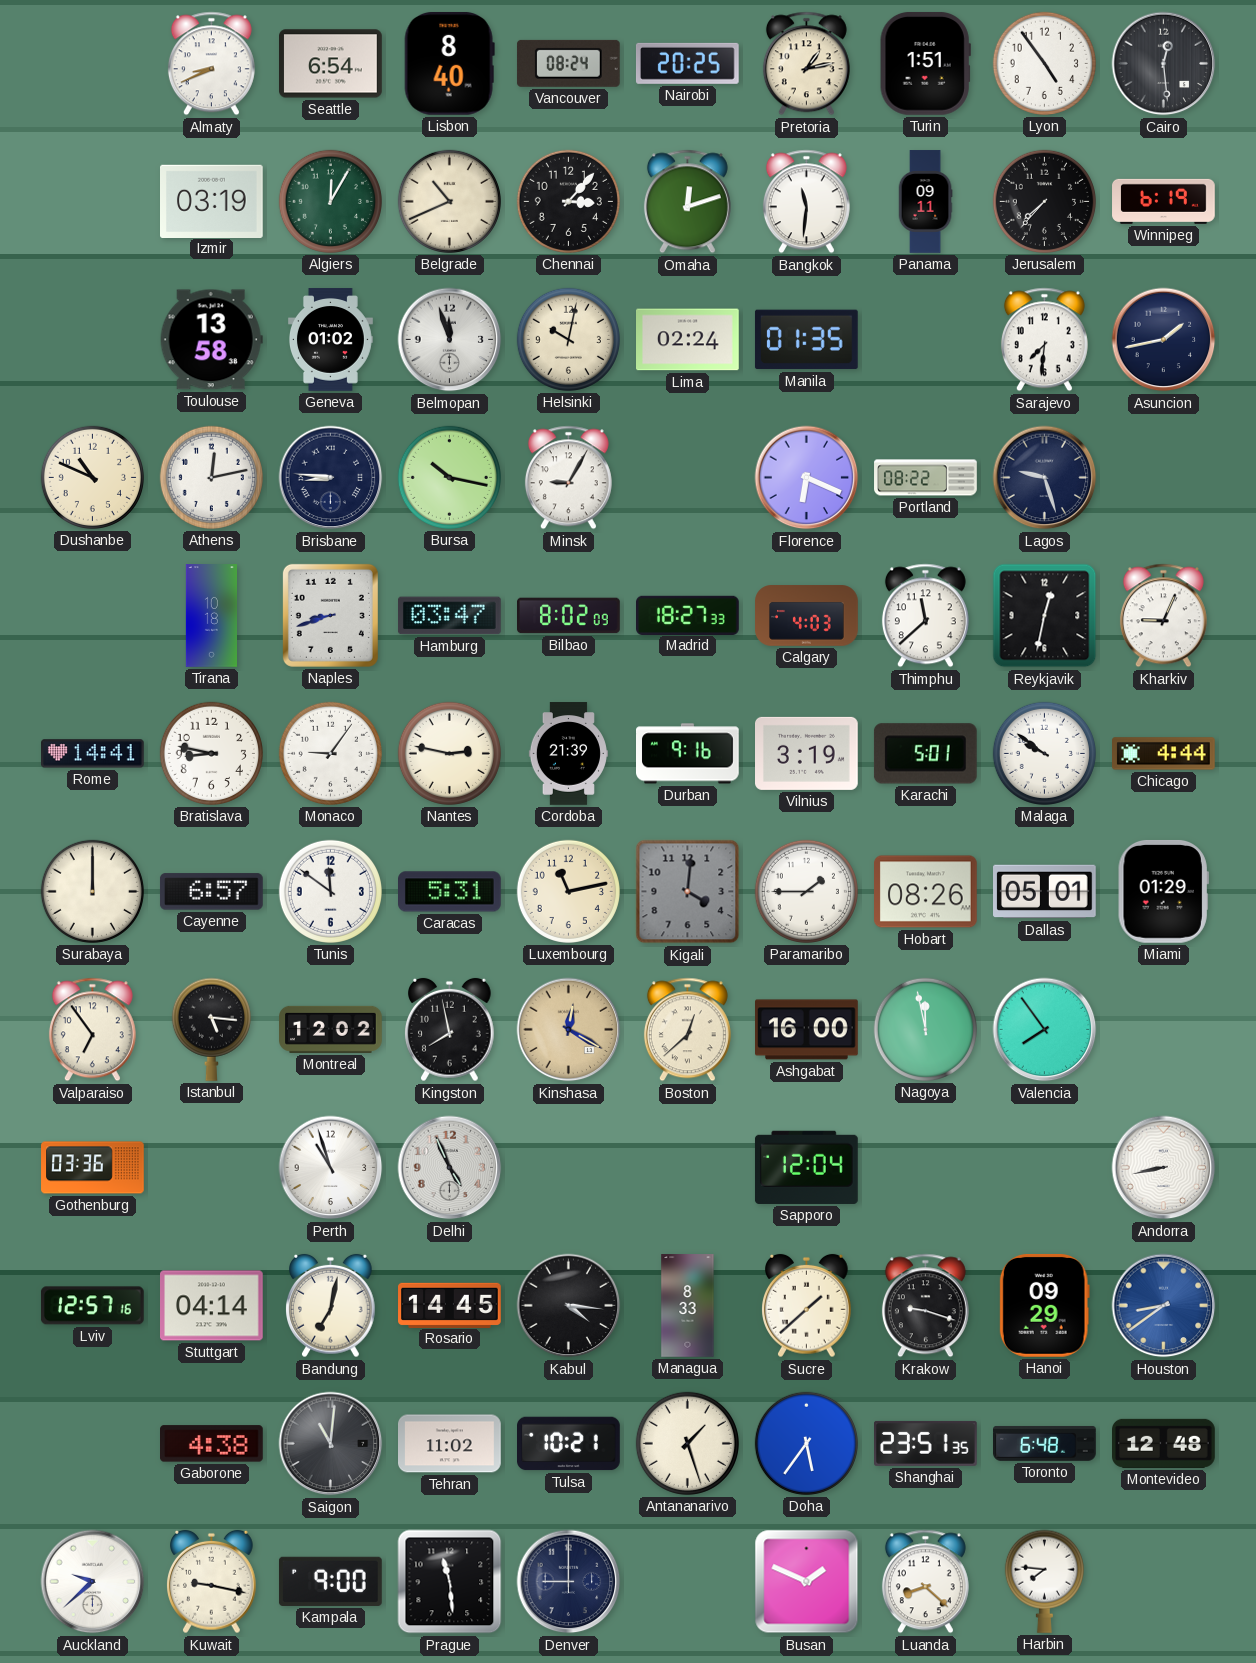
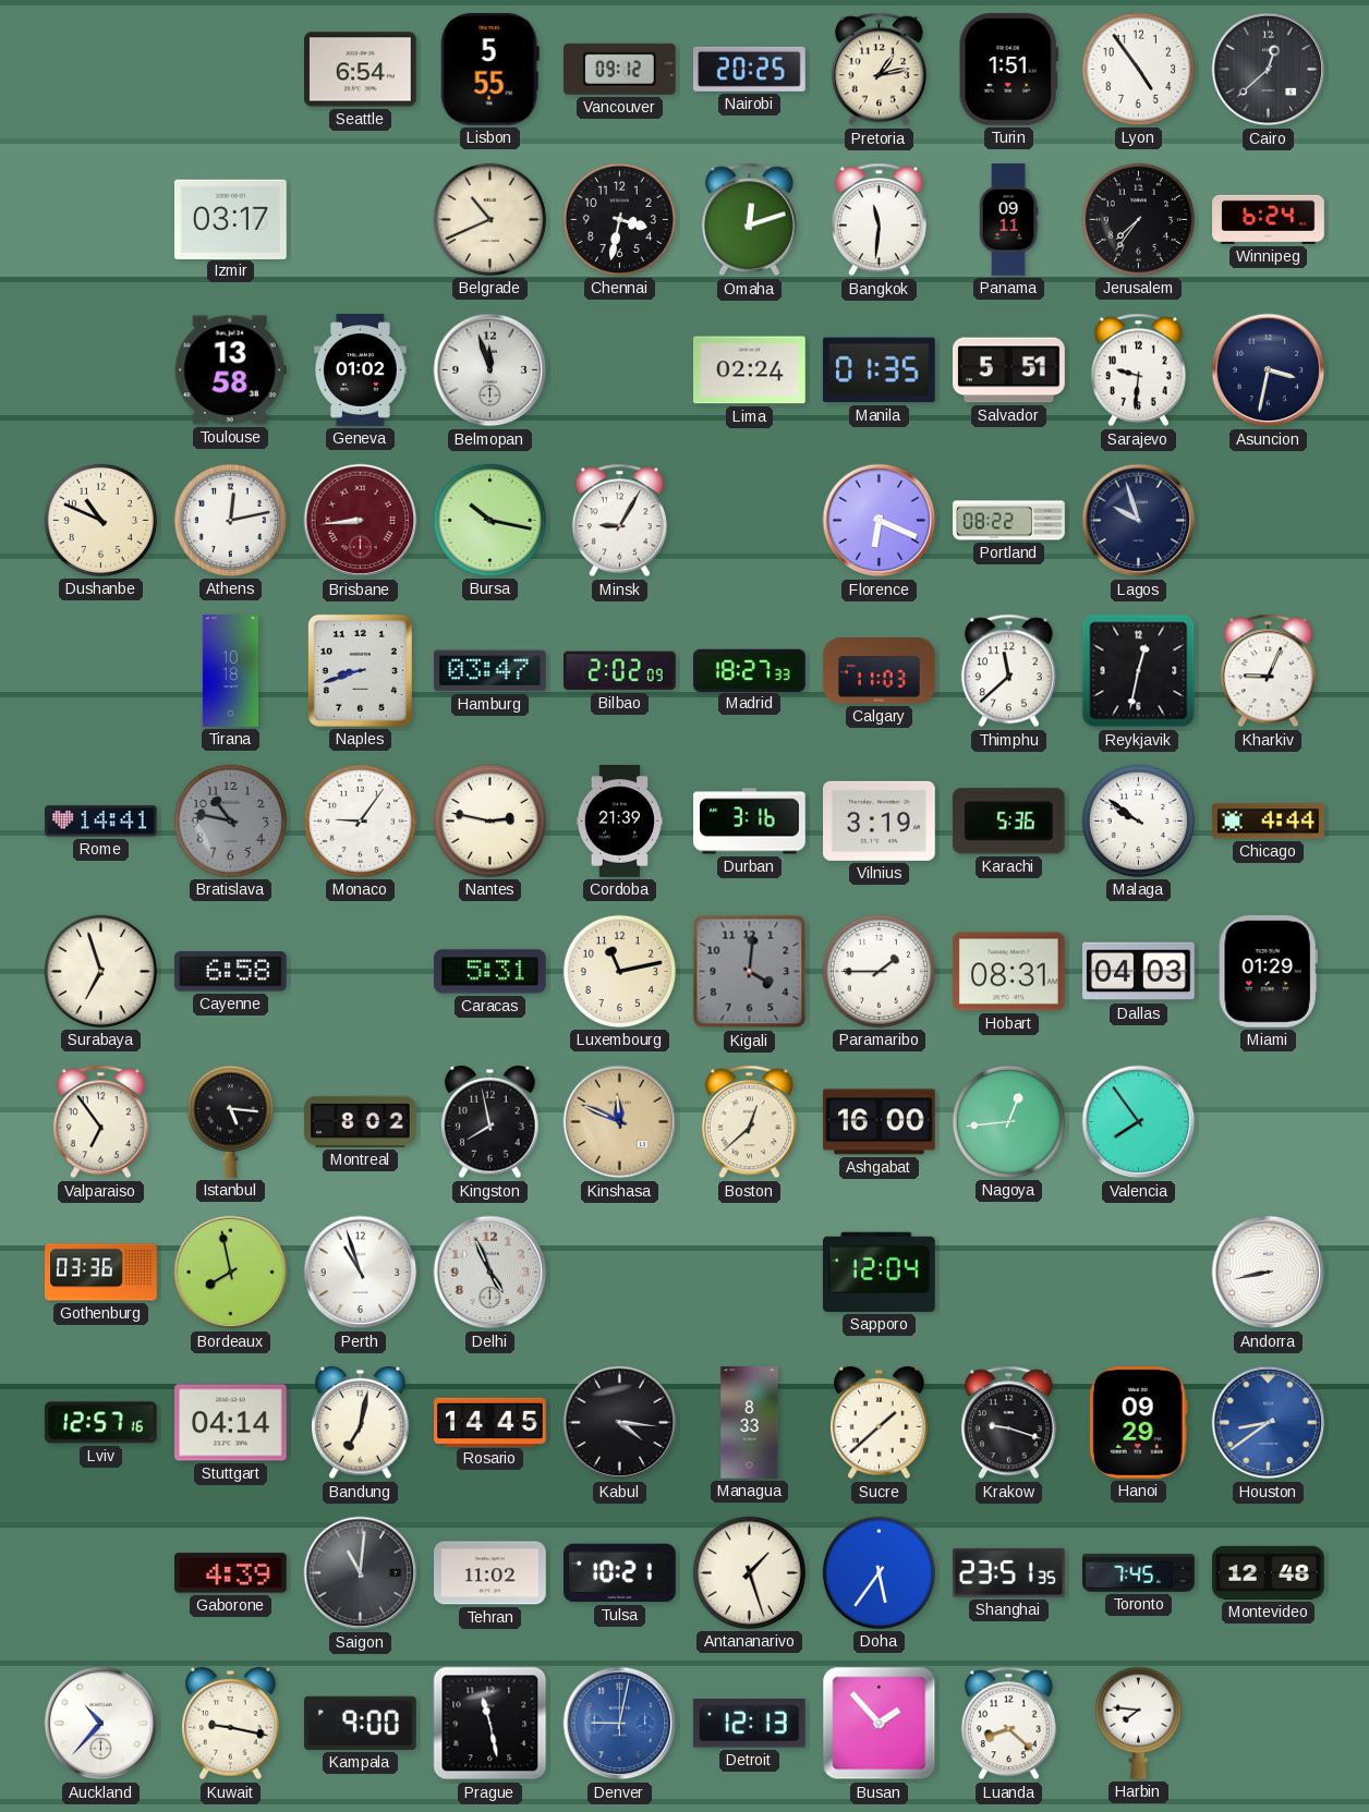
Almaty: 8:41 -> none (211, 64)
Lisbon: 8:40 -> 5:55 (489, 69)
Vancouver: 08:24 -> 09:12 (619, 69)
Cairo: 12:29 -> 12:38 (1269, 70)
Izmir: 03:19 -> 03:17 (231, 219)
Algiers: 12:05 -> none (330, 201)
Chennai: 3:07 -> 3:32 (619, 219)
Jerusalem: 7:37 -> 7:36 (1138, 219)
Winnipeg: 6:19 -> 6:24 (1269, 219)
Helsinki: 10:02 -> none (568, 339)
Salvador: none -> 5:51 (1009, 370)
Sarajevo: 7:31 -> 9:31 (1138, 370)
Asuncion: 1:43 -> 3:32 (1269, 370)
Brisbane: 8:46 -> 8:44 (361, 521)
Brisbane dial: navy -> burgundy (361, 521)
Lagos: 9:27 -> 9:57 (1139, 521)
Bilbao: 8:02 -> 2:02 (620, 671)
Calgary: 4:03 -> 11:03 (880, 671)
Bratislava: 8:47 -> 10:47 (230, 820)
Bratislava dial: white -> grey (230, 820)
Durban: 9:16 -> 3:16 (750, 822)
Karachi: 5:01 -> 5:36 (1008, 822)
Surabaya: 12:00 -> 6:57 (100, 971)
Cayenne: 6:57 -> 6:58 (230, 972)
Tunis: 11:51 -> none (330, 891)
Hobart: 08:26 -> 08:31 (1009, 972)
Dallas: 05:01 -> 04:03 (1139, 972)
Montreal: 12:02 -> 8:02 (361, 1121)
Kinshasa: 12:20 -> 11:49 (620, 1122)
Nagoya: 11:58 -> 12:44 (1008, 1121)
Bordeaux: none -> 7:58 (231, 1273)
Gaborone: 4:38 -> 4:39 (231, 1573)
Toronto: 6:48 -> 7:45 (1139, 1572)
Auckland: 9:38 -> 10:37 (101, 1724)
Prague: 11:29 -> 11:28 (490, 1724)
Denver: 9:00 -> 9:02 (620, 1724)
Denver dial: navy -> blue (620, 1724)
Detroit: none -> 12:13 (749, 1724)
Busan: 1:49 -> 1:53 (880, 1724)
